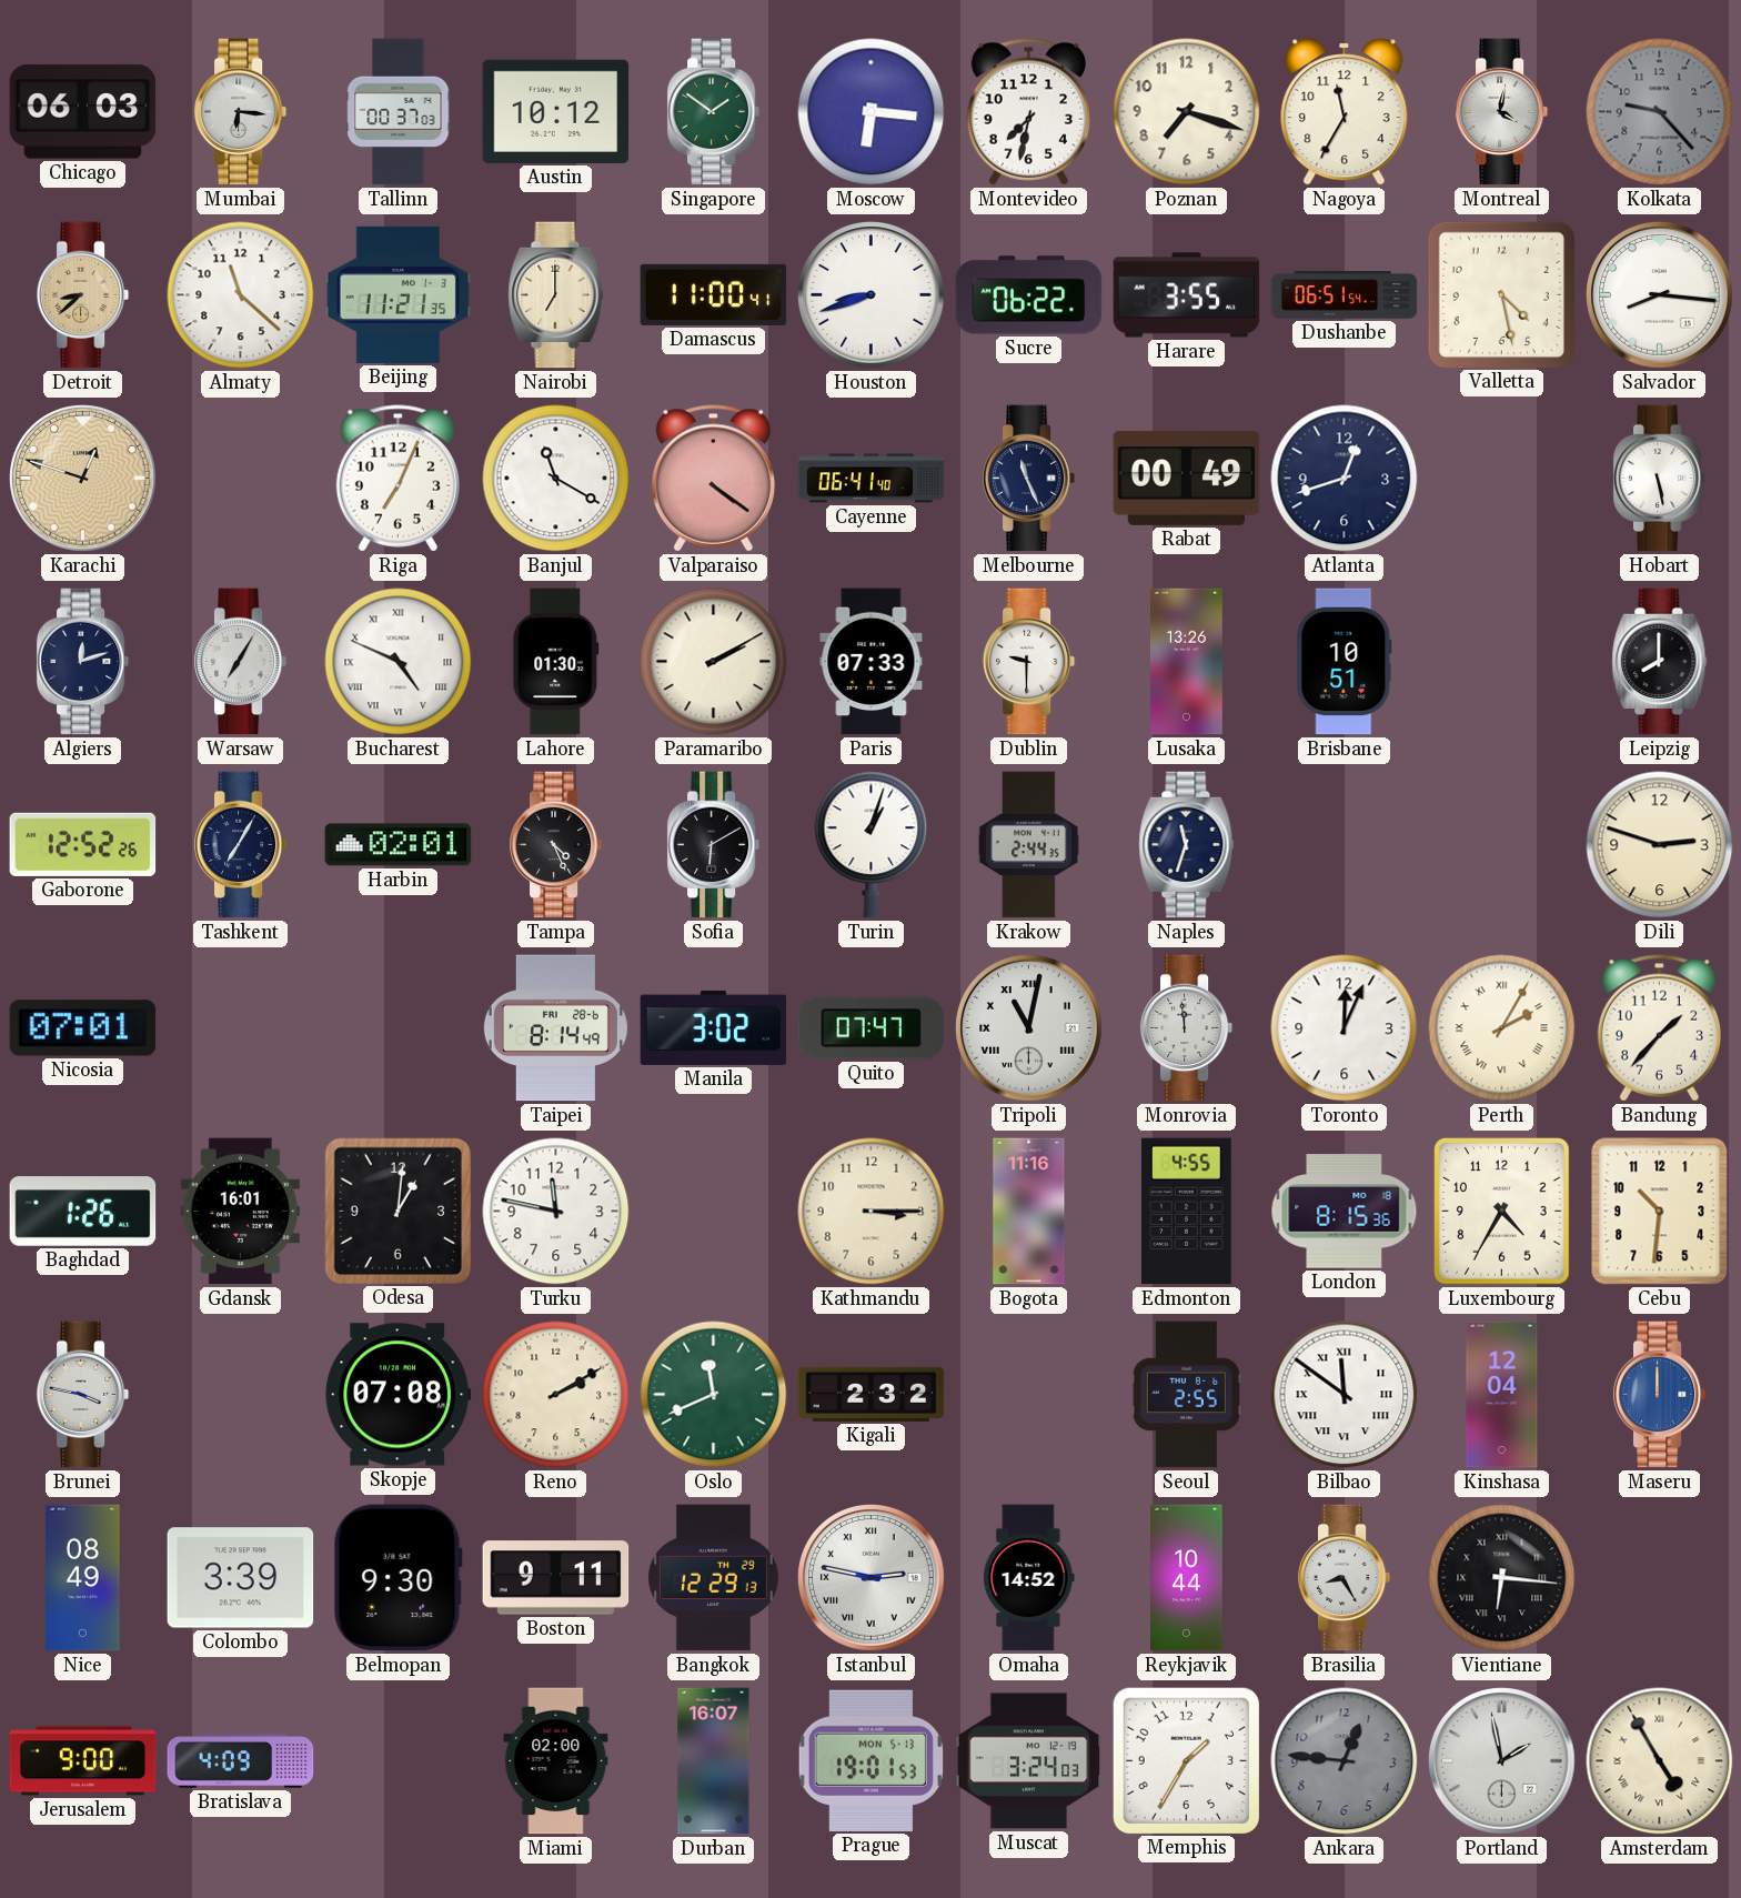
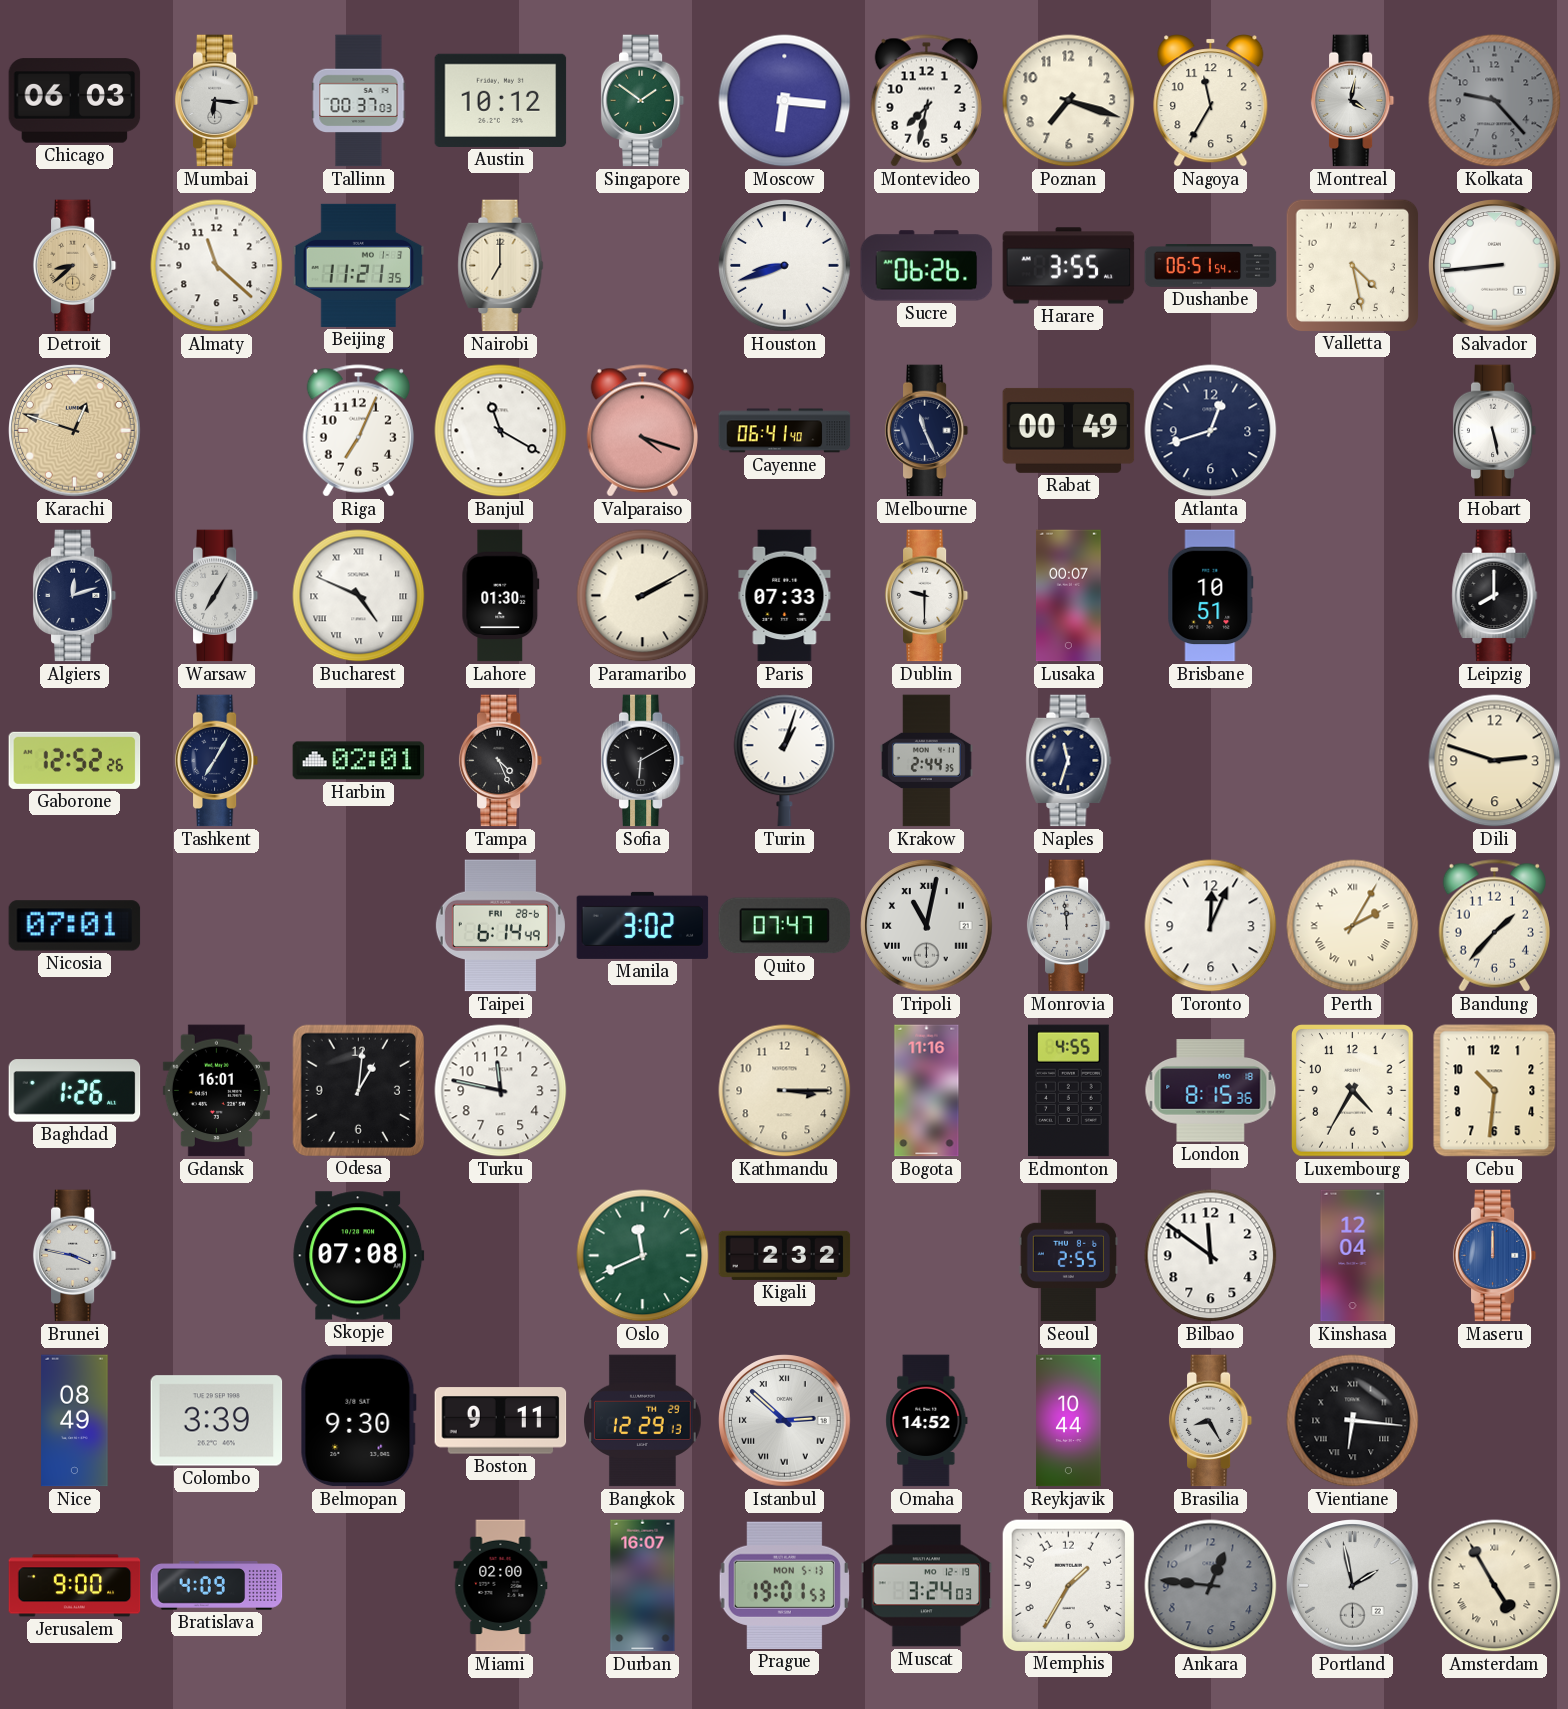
Damascus: 11:00 -> none (714, 294)
Sucre: 06:22 -> 06:26 (927, 266)
Salvador: 8:16 -> 8:44 (1495, 266)
Valparaiso: 4:21 -> 4:18 (642, 431)
Lusaka: 13:26 -> 00:07 (1068, 596)
Taipei: 8:14 -> 6:14 (500, 926)
Reno: 2:10 -> none (556, 1395)
Bilbao numerals: Roman -> Arabic (1211, 1256)
Istanbul: 2:47 -> 2:52 (785, 1421)
